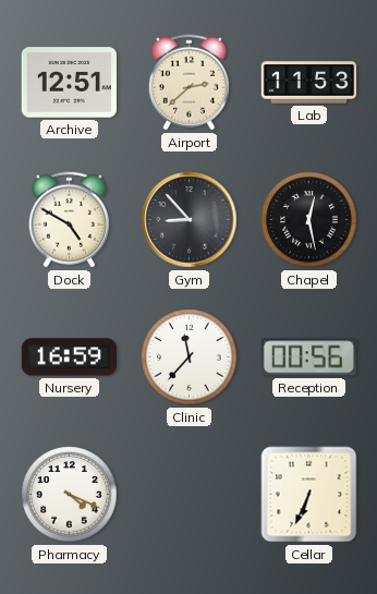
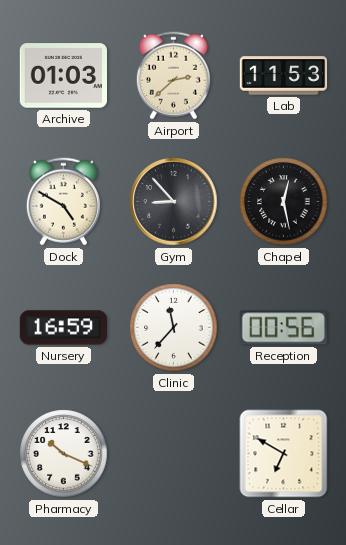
Archive: 12:51 -> 01:03 (63, 76)
Pharmacy: 4:19 -> 10:19 (64, 454)
Cellar: 6:34 -> 6:50 (284, 454)
